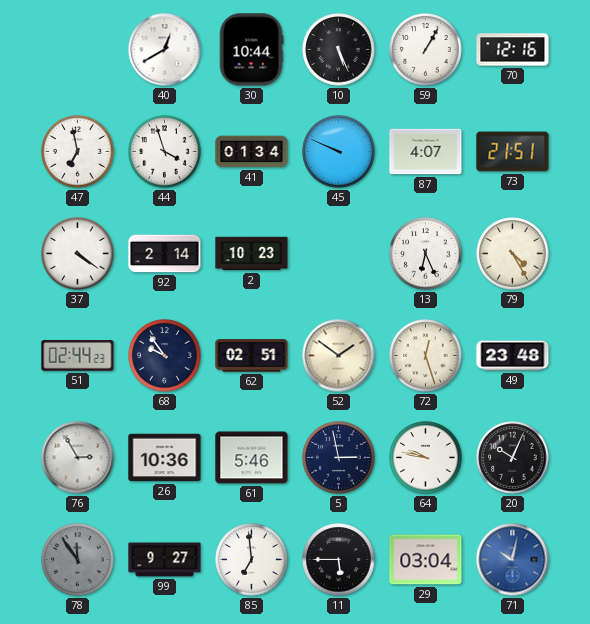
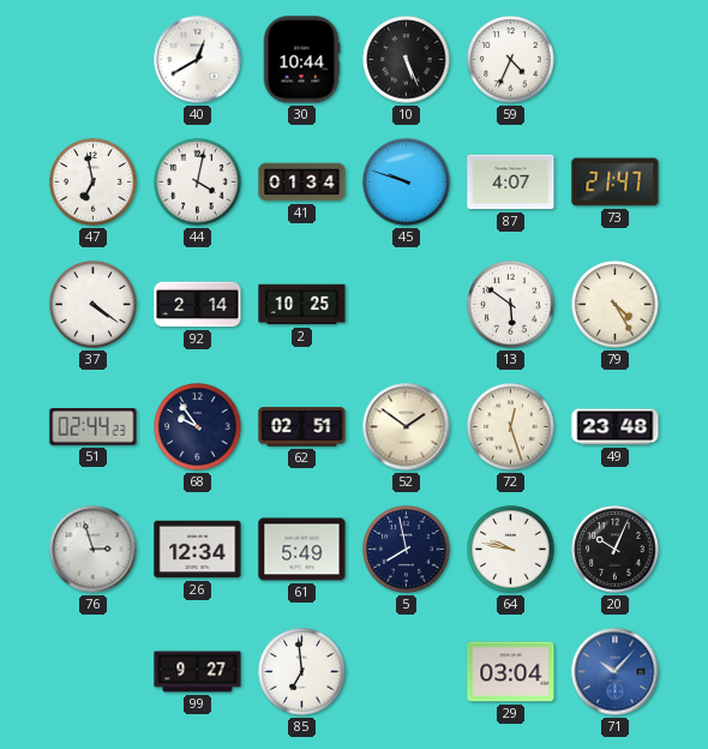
59: 1:05 -> 4:34 (511, 60)
70: 12:16 -> none (513, 50)
44: 3:57 -> 4:02 (198, 182)
45: 9:49 -> 9:48 (407, 182)
73: 21:51 -> 21:47 (616, 182)
2: 10:23 -> 10:25 (302, 305)
13: 6:26 -> 5:51 (511, 305)
76: 2:55 -> 2:57 (94, 550)
26: 10:36 -> 12:34 (198, 550)
61: 5:46 -> 5:49 (302, 550)
5: 2:58 -> 7:58 (407, 550)
78: 11:54 -> none (78, 560)
11: 5:45 -> none (339, 560)
71: 10:02 -> 10:07 (616, 672)
